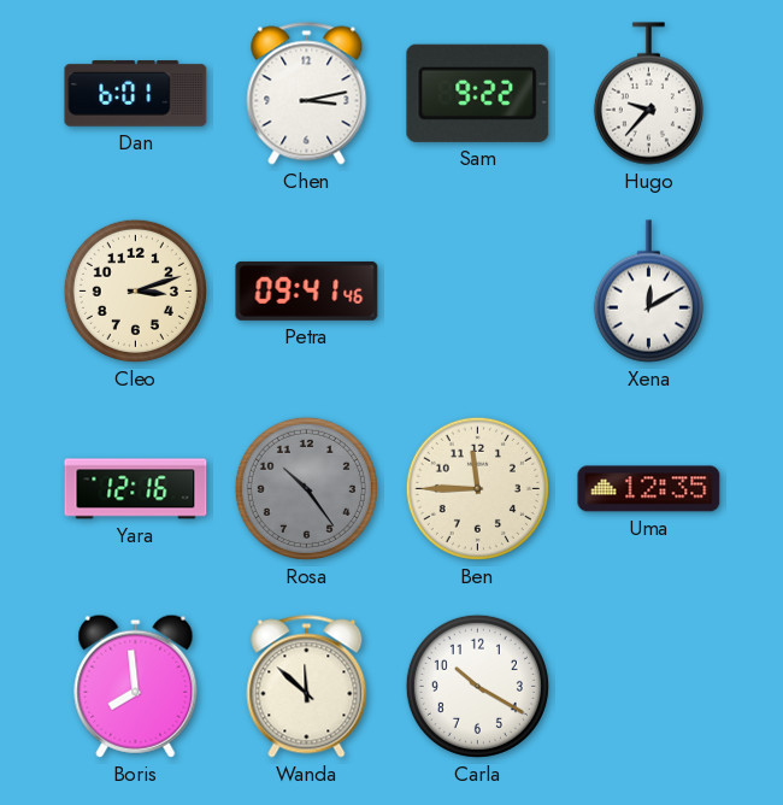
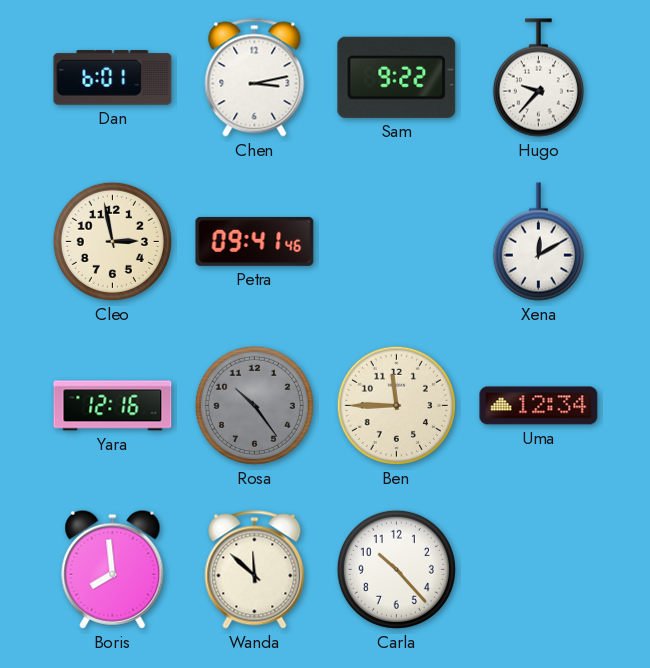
Cleo: 3:12 -> 2:58 (112, 241)
Uma: 12:35 -> 12:34 (539, 406)
Carla: 10:20 -> 10:23 (396, 569)
